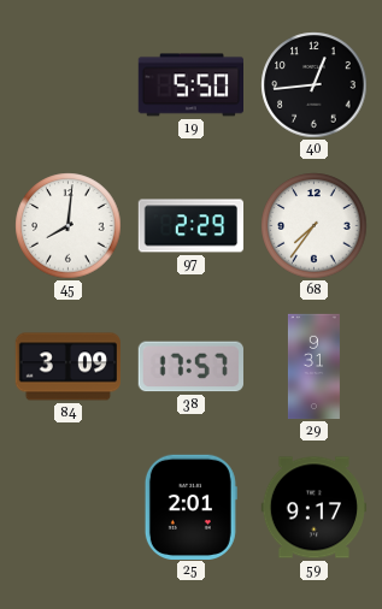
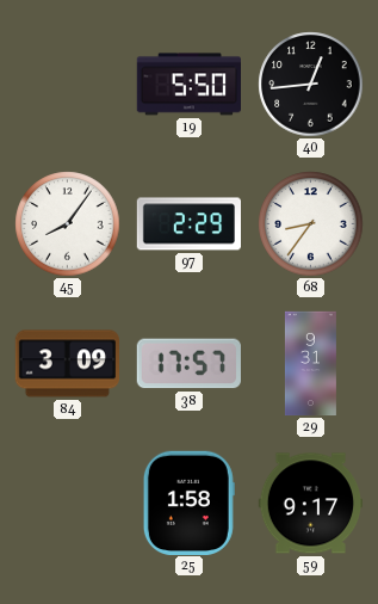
45: 8:01 -> 8:06 (68, 224)
68: 7:36 -> 8:36 (311, 224)
25: 2:01 -> 1:58 (188, 503)
